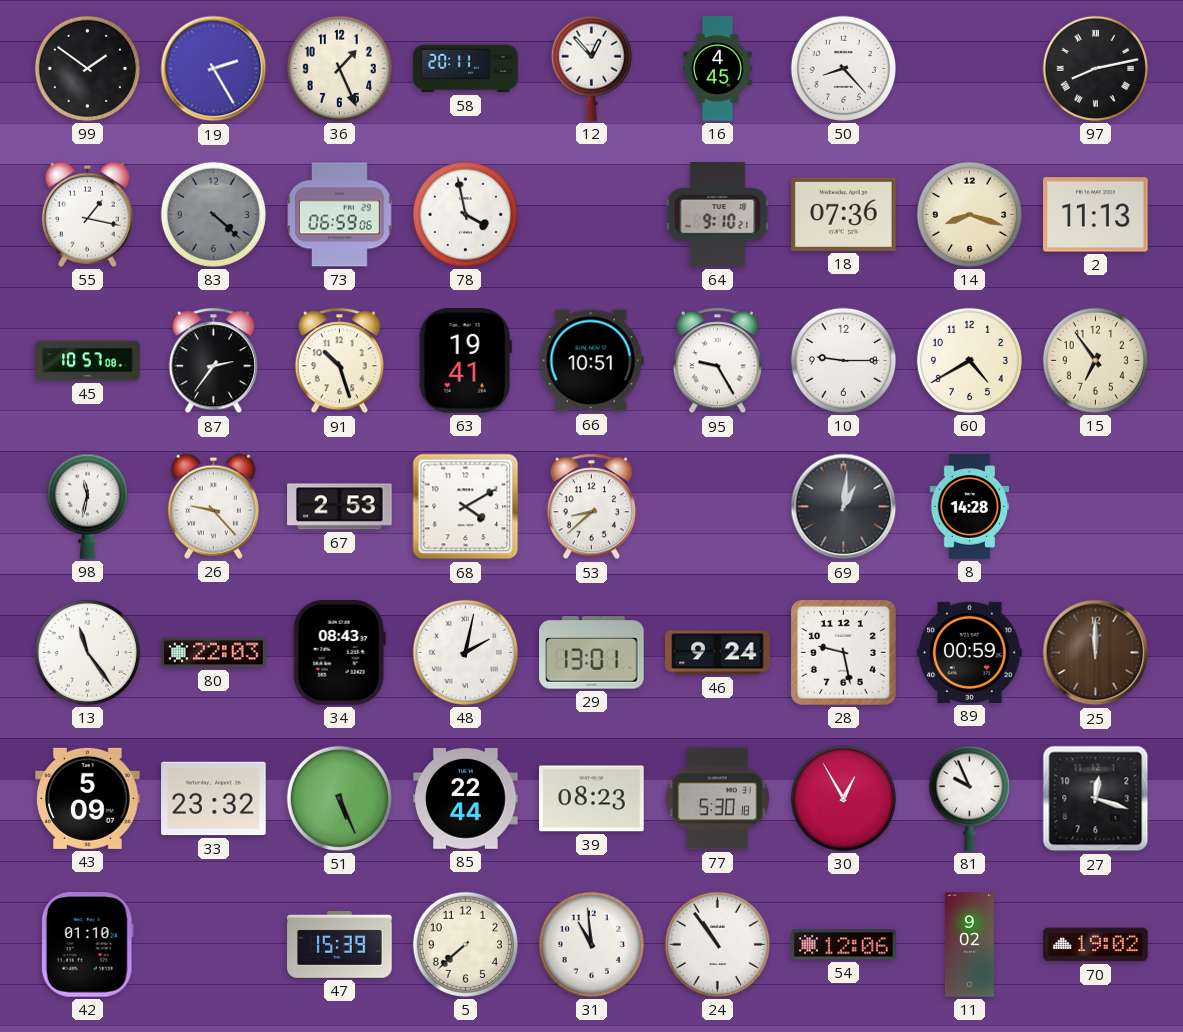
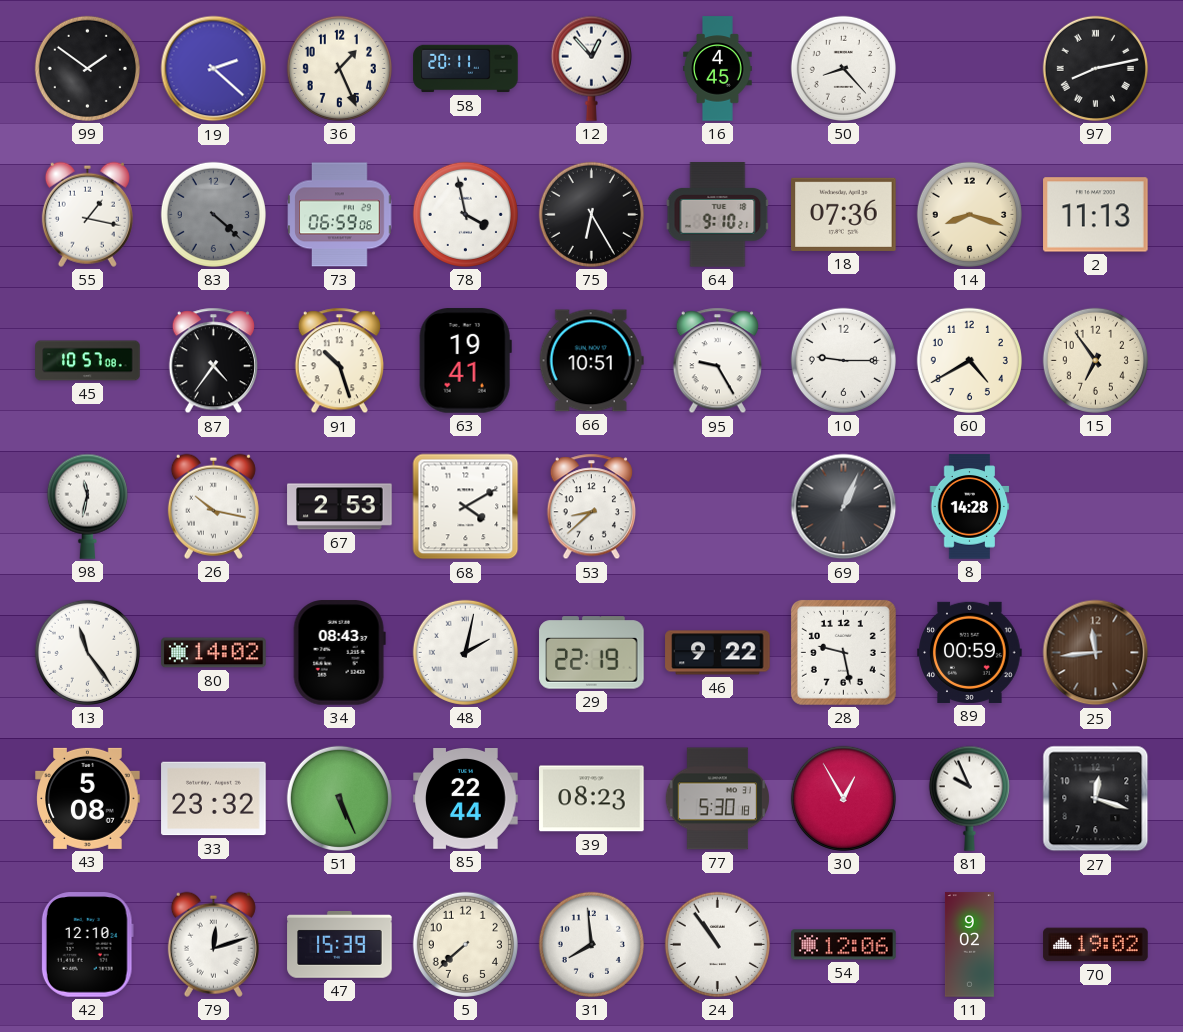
19: 2:25 -> 2:22 (214, 69)
75: none -> 6:25 (591, 214)
87: 2:36 -> 4:36 (213, 361)
26: 9:23 -> 10:17 (213, 506)
69: 1:01 -> 1:04 (844, 507)
80: 22:03 -> 14:02 (214, 653)
29: 13:01 -> 22:19 (592, 653)
46: 9:24 -> 9:22 (718, 653)
25: 12:00 -> 11:44 (1096, 653)
43: 5:09 -> 5:08 (88, 798)
42: 01:10 -> 12:10 (87, 945)
79: none -> 12:12 (213, 944)
31: 10:59 -> 7:59 (591, 944)
